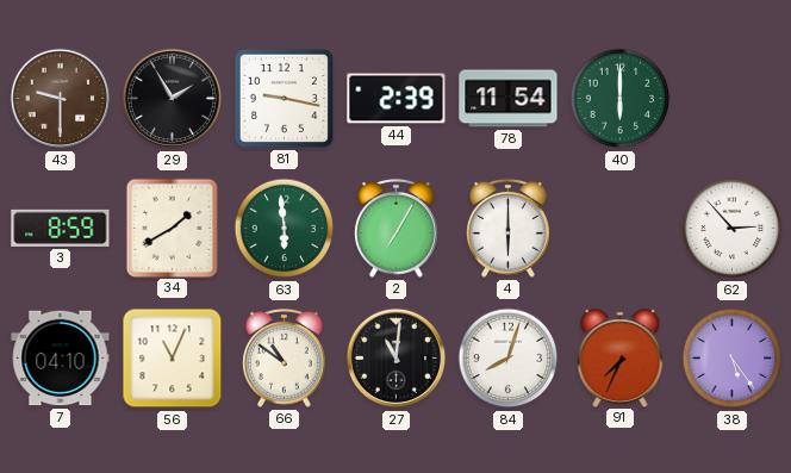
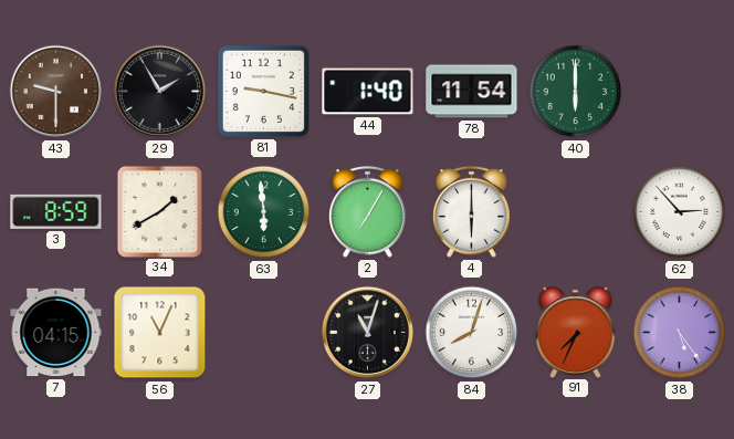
44: 2:39 -> 1:40 (368, 92)
7: 04:10 -> 04:15 (56, 333)
66: 10:51 -> none (284, 357)
27: 11:01 -> 11:03 (368, 333)
